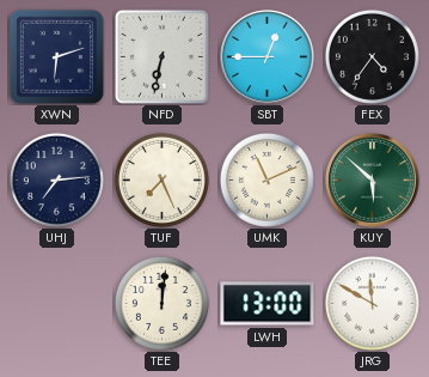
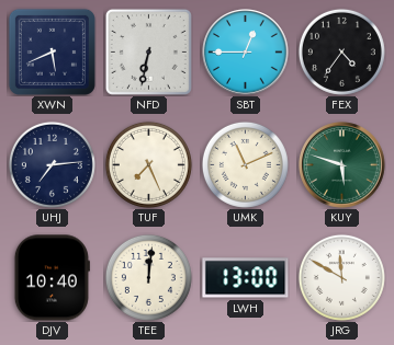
XWN: 6:12 -> 5:41 (52, 51)
KUY: 5:52 -> 5:48 (342, 165)
DJV: none -> 10:40 (52, 278)
